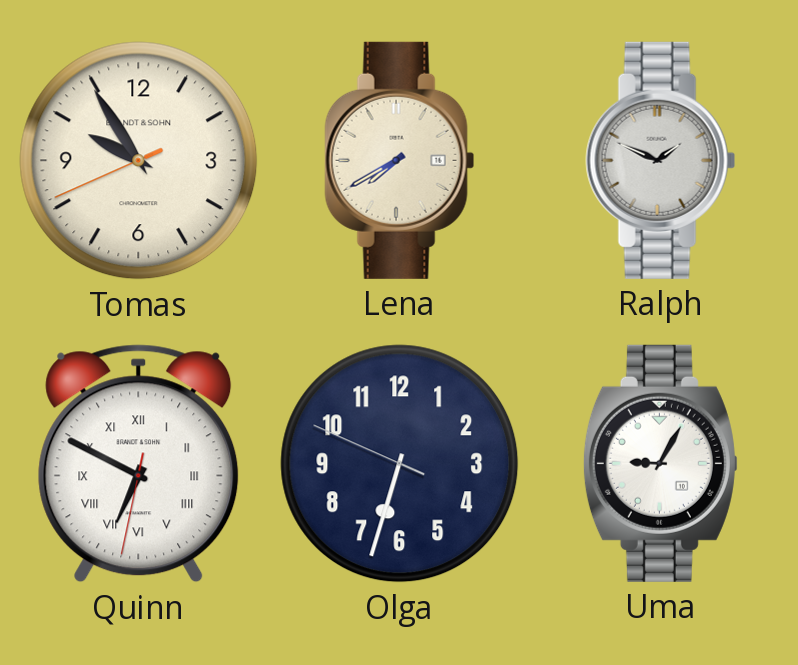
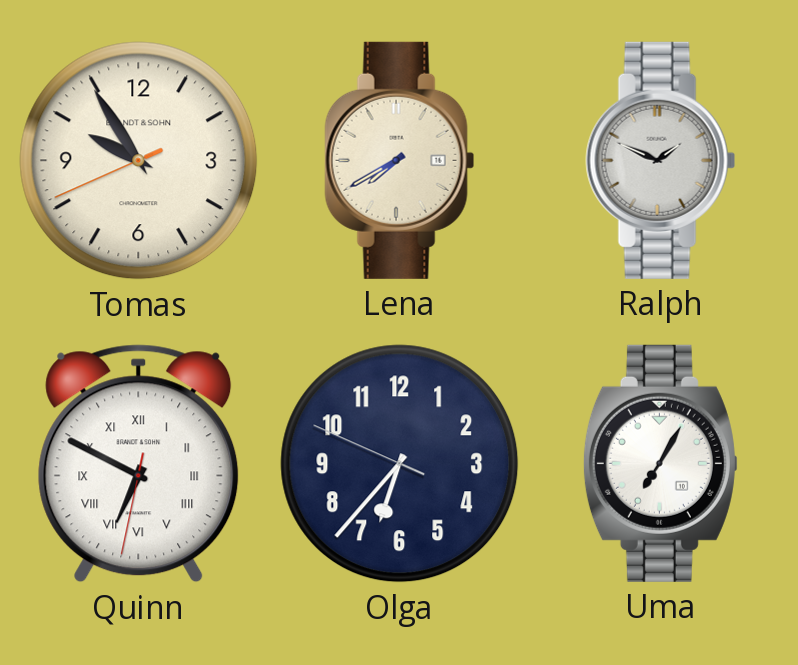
Olga: 6:32 -> 6:36 (400, 464)
Uma: 9:05 -> 7:05 (660, 463)
